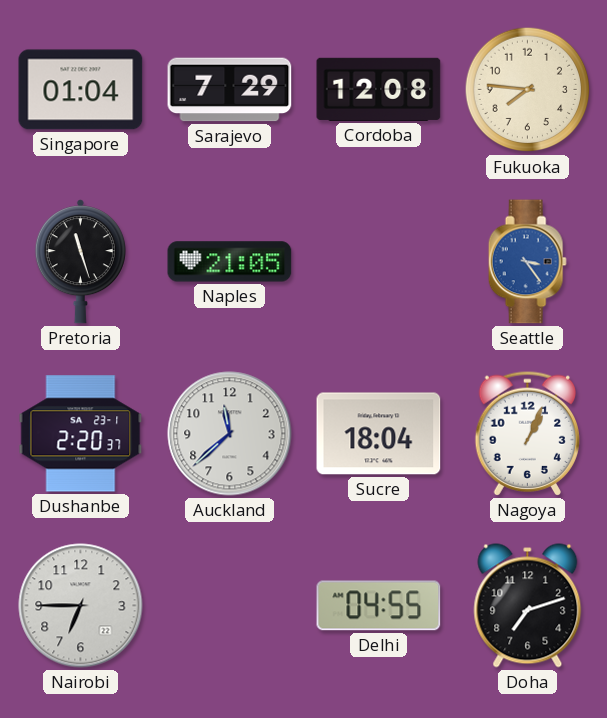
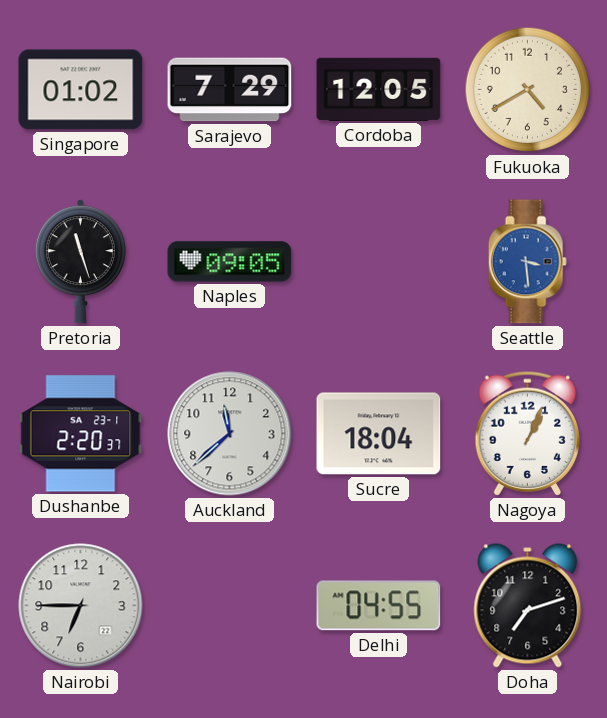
Singapore: 01:04 -> 01:02 (81, 90)
Cordoba: 12:08 -> 12:05 (379, 89)
Fukuoka: 7:46 -> 4:40 (528, 90)
Naples: 21:05 -> 09:05 (230, 262)
Seattle: 3:24 -> 3:29 (527, 262)
